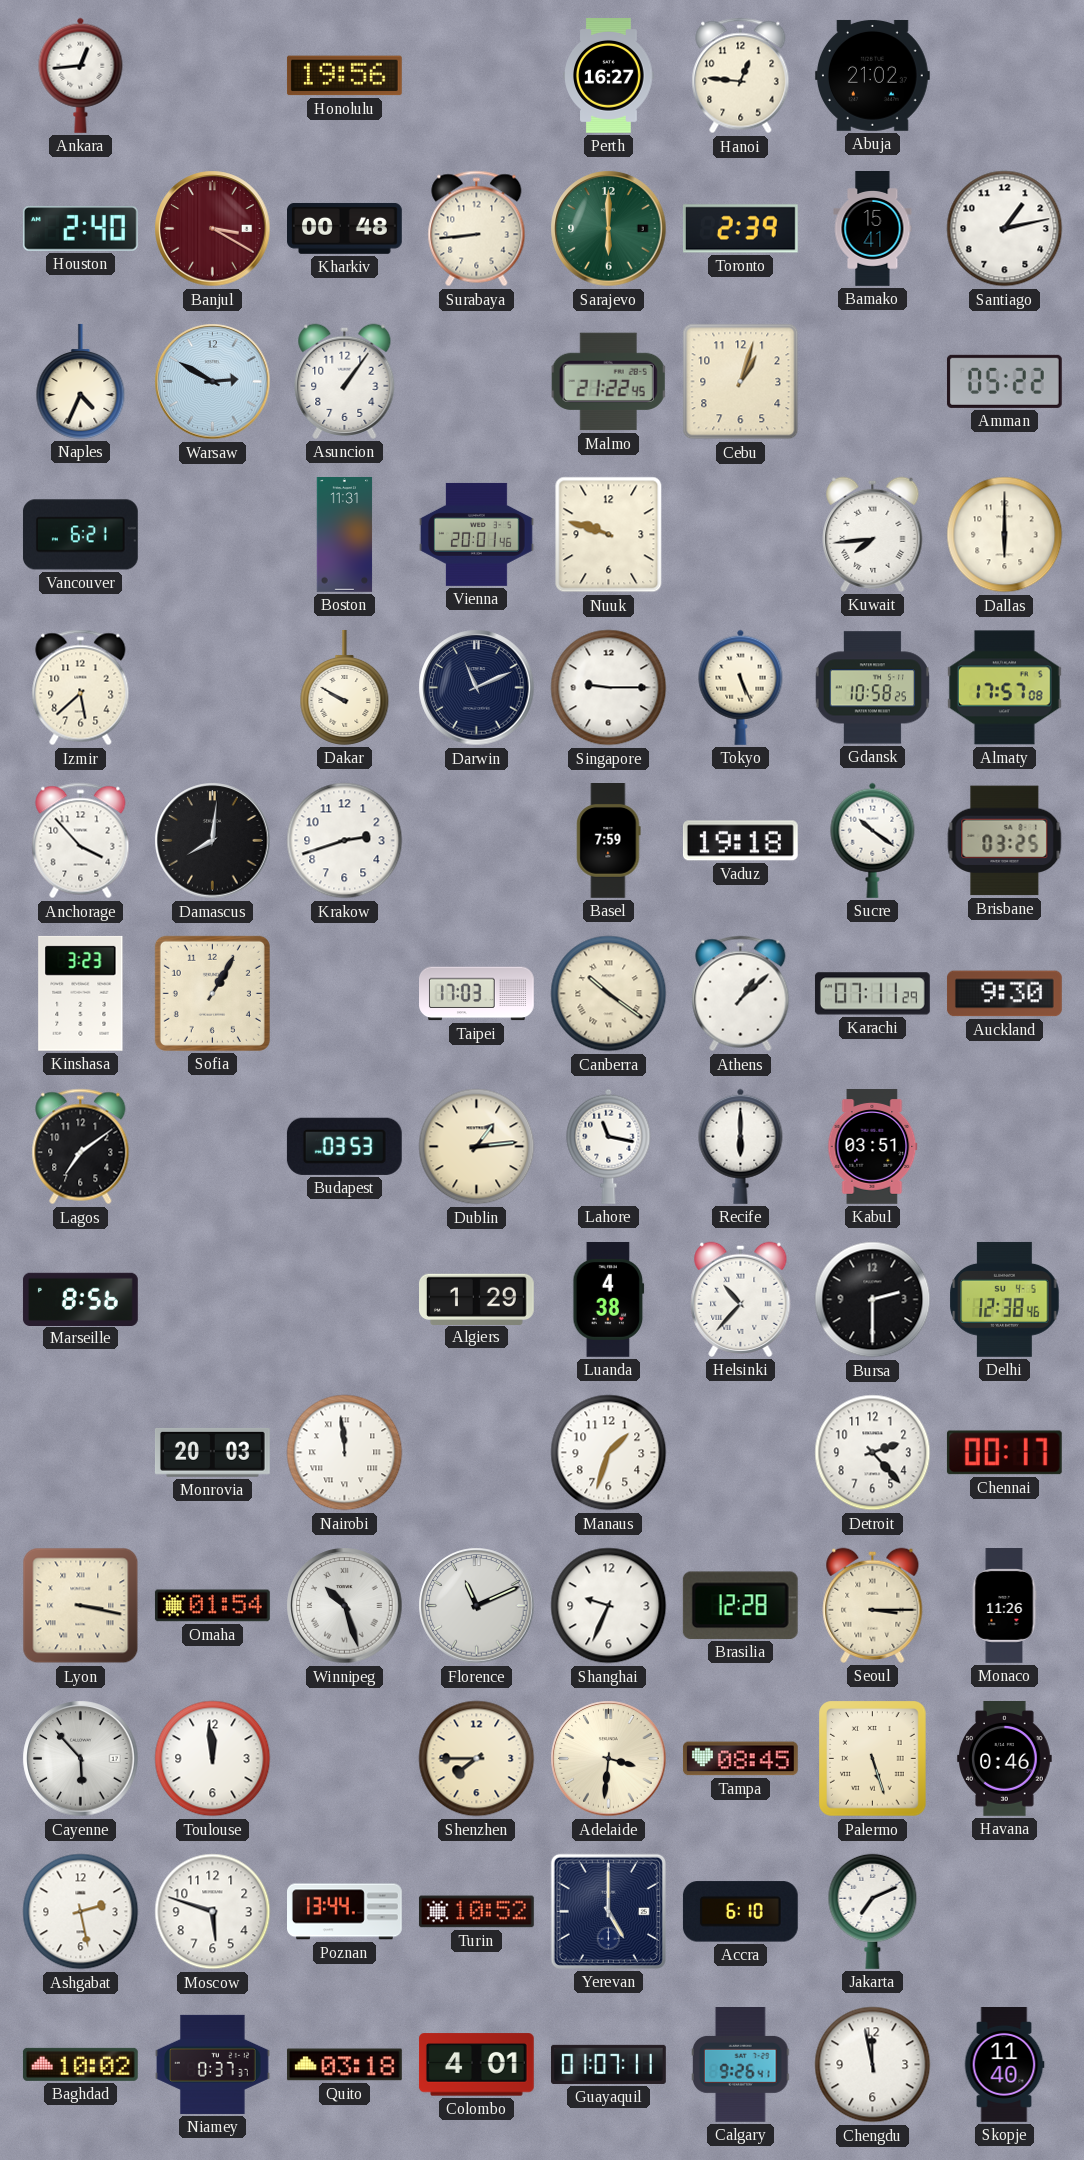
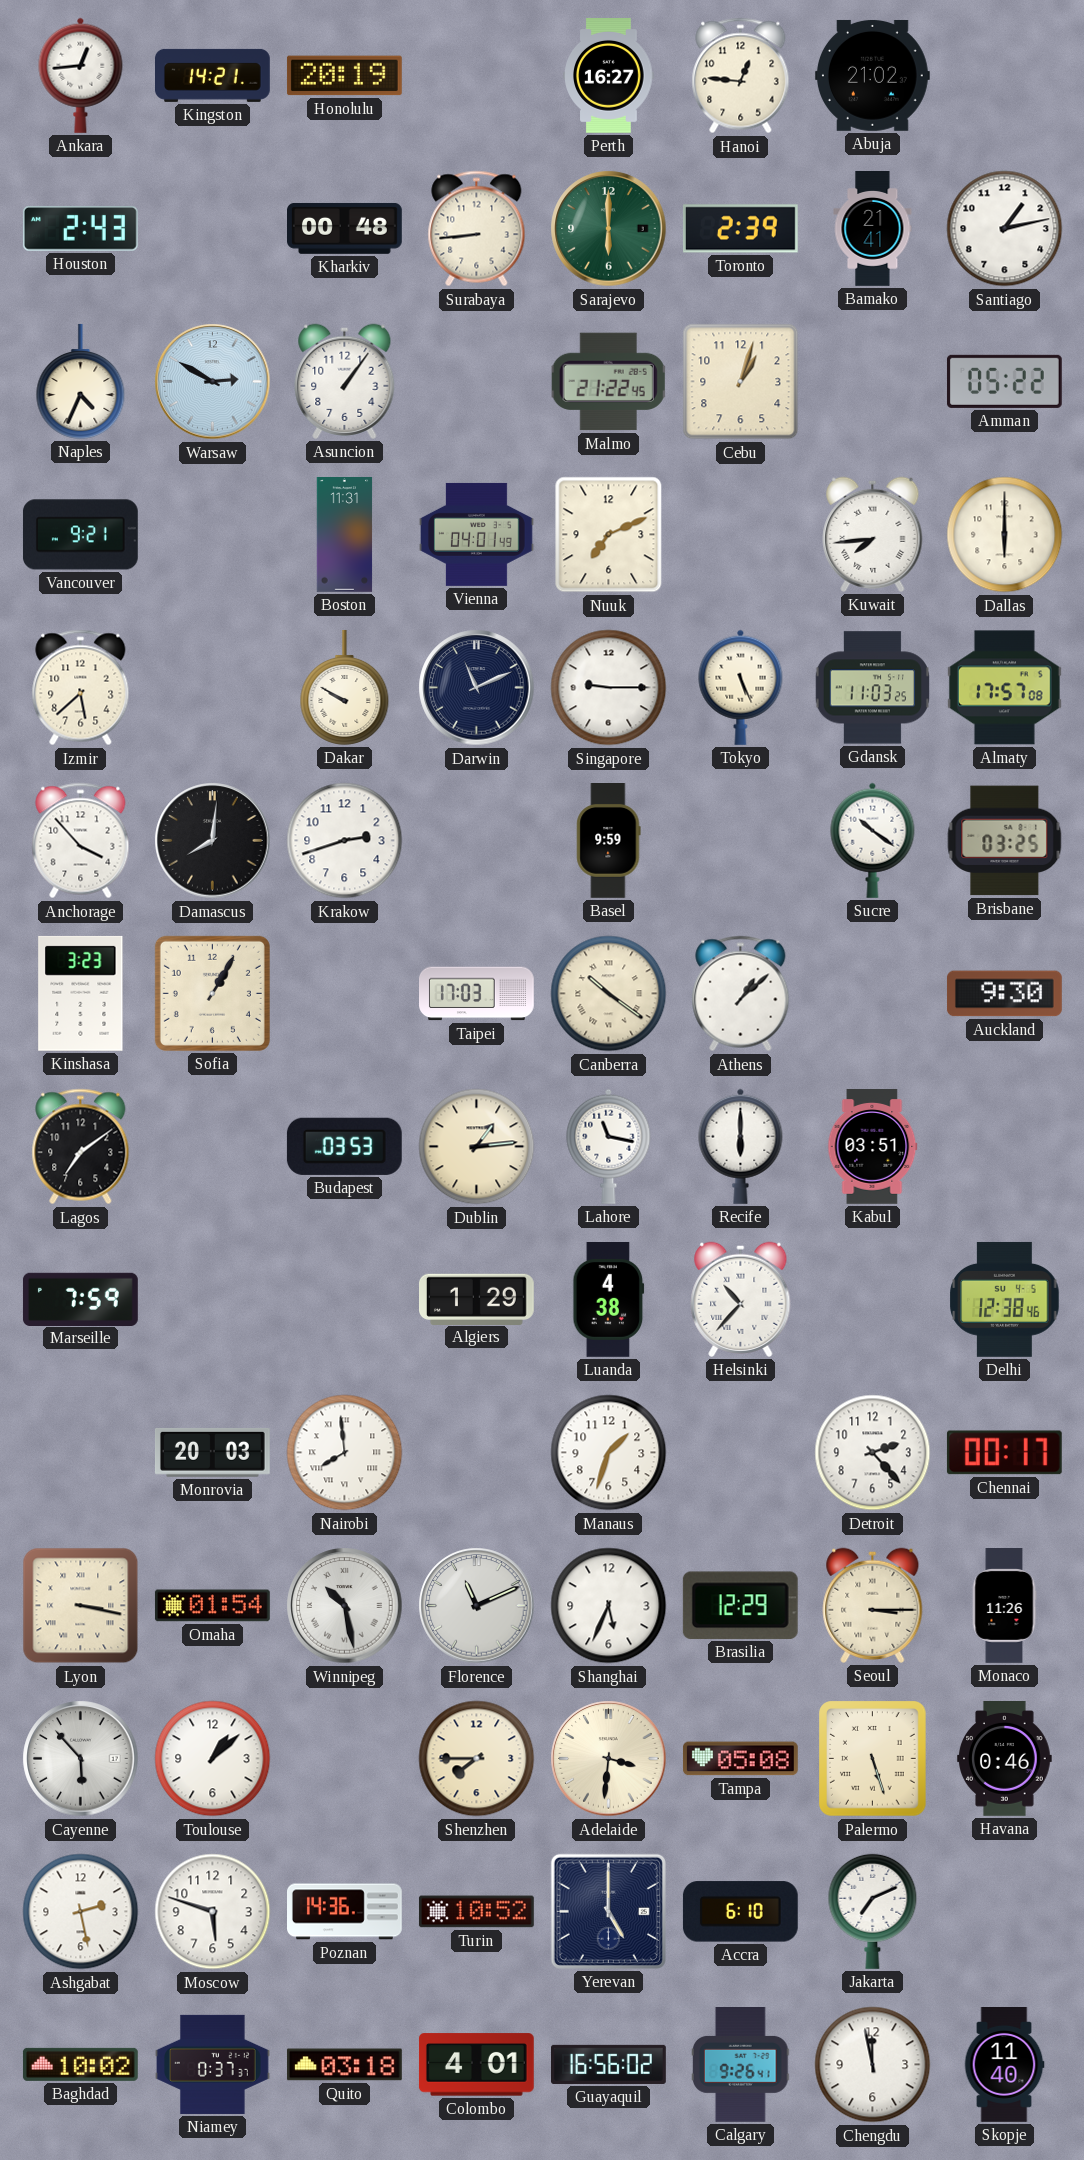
Kingston: none -> 14:21 (213, 75)
Honolulu: 19:56 -> 20:19 (344, 76)
Houston: 2:40 -> 2:43 (80, 229)
Banjul: 3:20 -> none (213, 229)
Bamako: 15:41 -> 21:41 (873, 229)
Vancouver: 6:21 -> 9:21 (80, 535)
Vienna: 20:01 -> 04:01 (477, 534)
Nuuk: 9:48 -> 7:11 (609, 535)
Gdansk: 10:58 -> 11:03 (872, 688)
Basel: 7:59 -> 9:59 (609, 841)
Vaduz: 19:18 -> none (740, 841)
Karachi: 07:11 -> none (872, 994)
Marseille: 8:56 -> 7:59 (81, 1299)
Bursa: 2:30 -> none (873, 1300)
Nairobi: 11:59 -> 7:59 (345, 1453)
Winnipeg: 10:27 -> 10:28 (345, 1606)
Shanghai: 9:34 -> 5:34 (609, 1606)
Brasilia: 12:28 -> 12:29 (740, 1605)
Toulouse: 11:59 -> 1:08 (213, 1759)
Tampa: 08:45 -> 05:08 (740, 1759)
Poznan: 13:44 -> 14:36 (345, 1912)
Guayaquil: 01:07 -> 16:56 (609, 2064)
